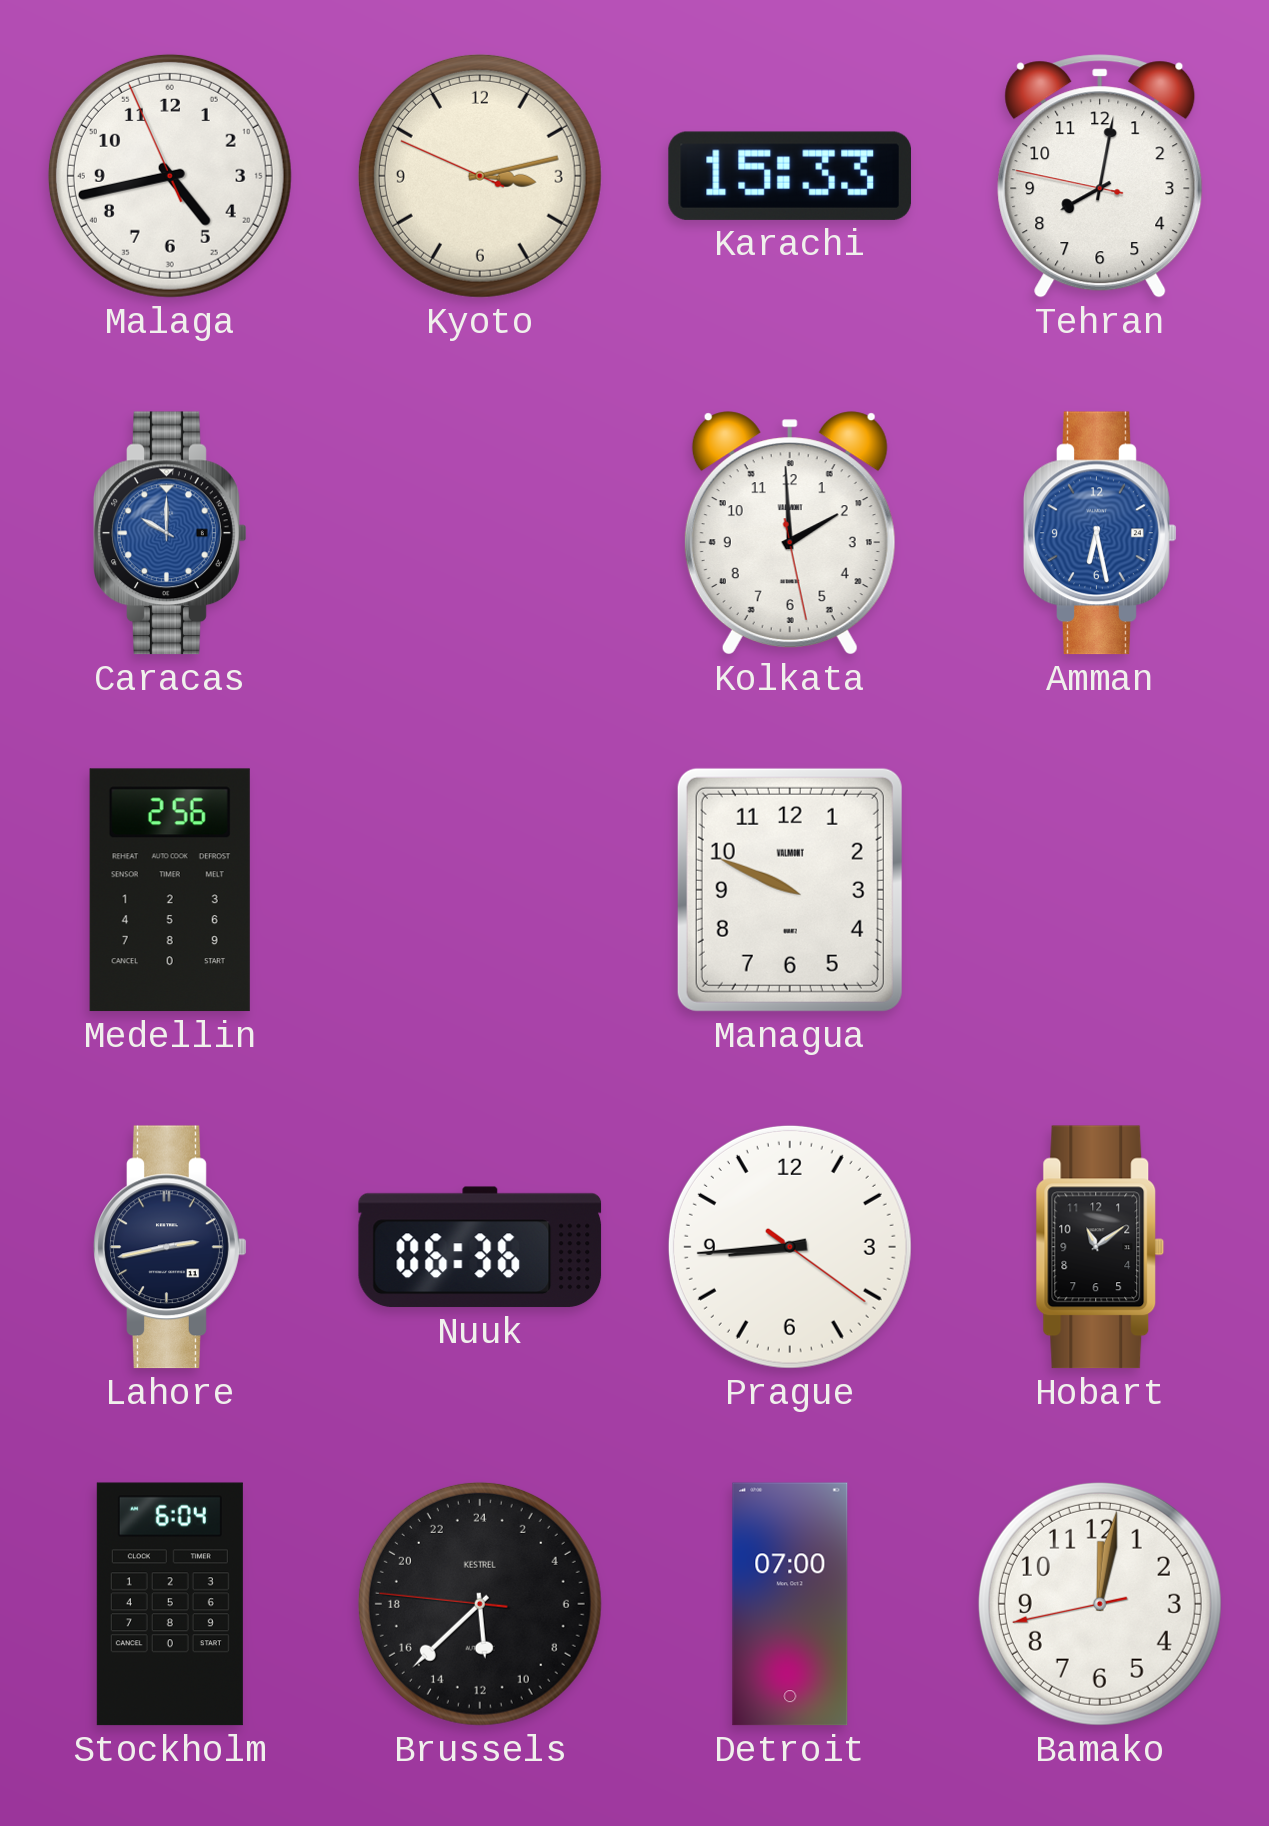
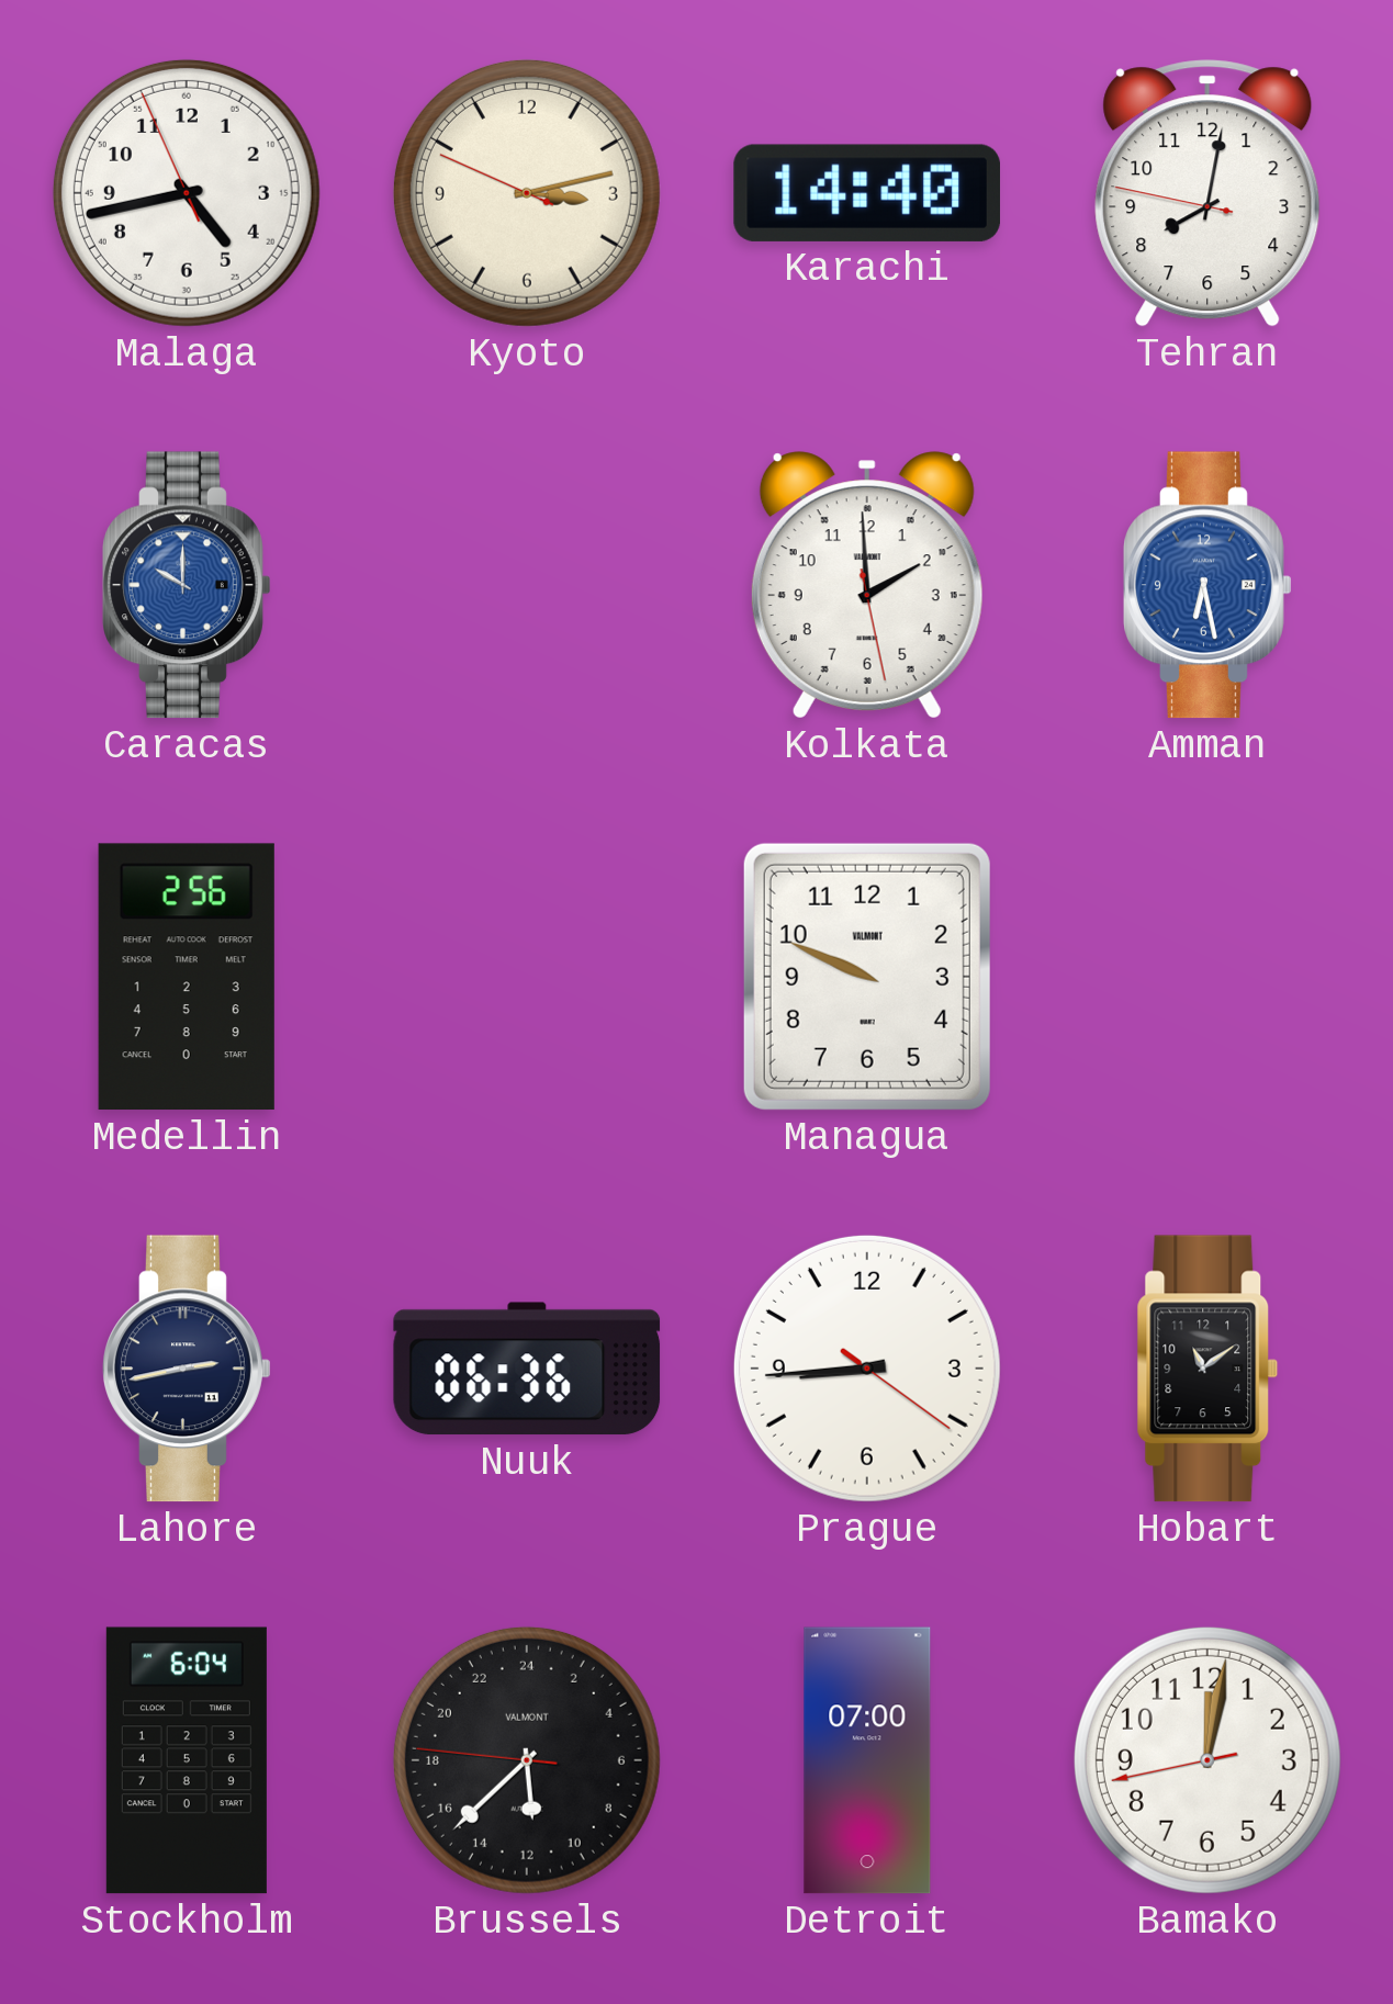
Karachi: 15:33 -> 14:40 (866, 193)
Brussels brand: KESTREL -> VALMONT (527, 1760)
